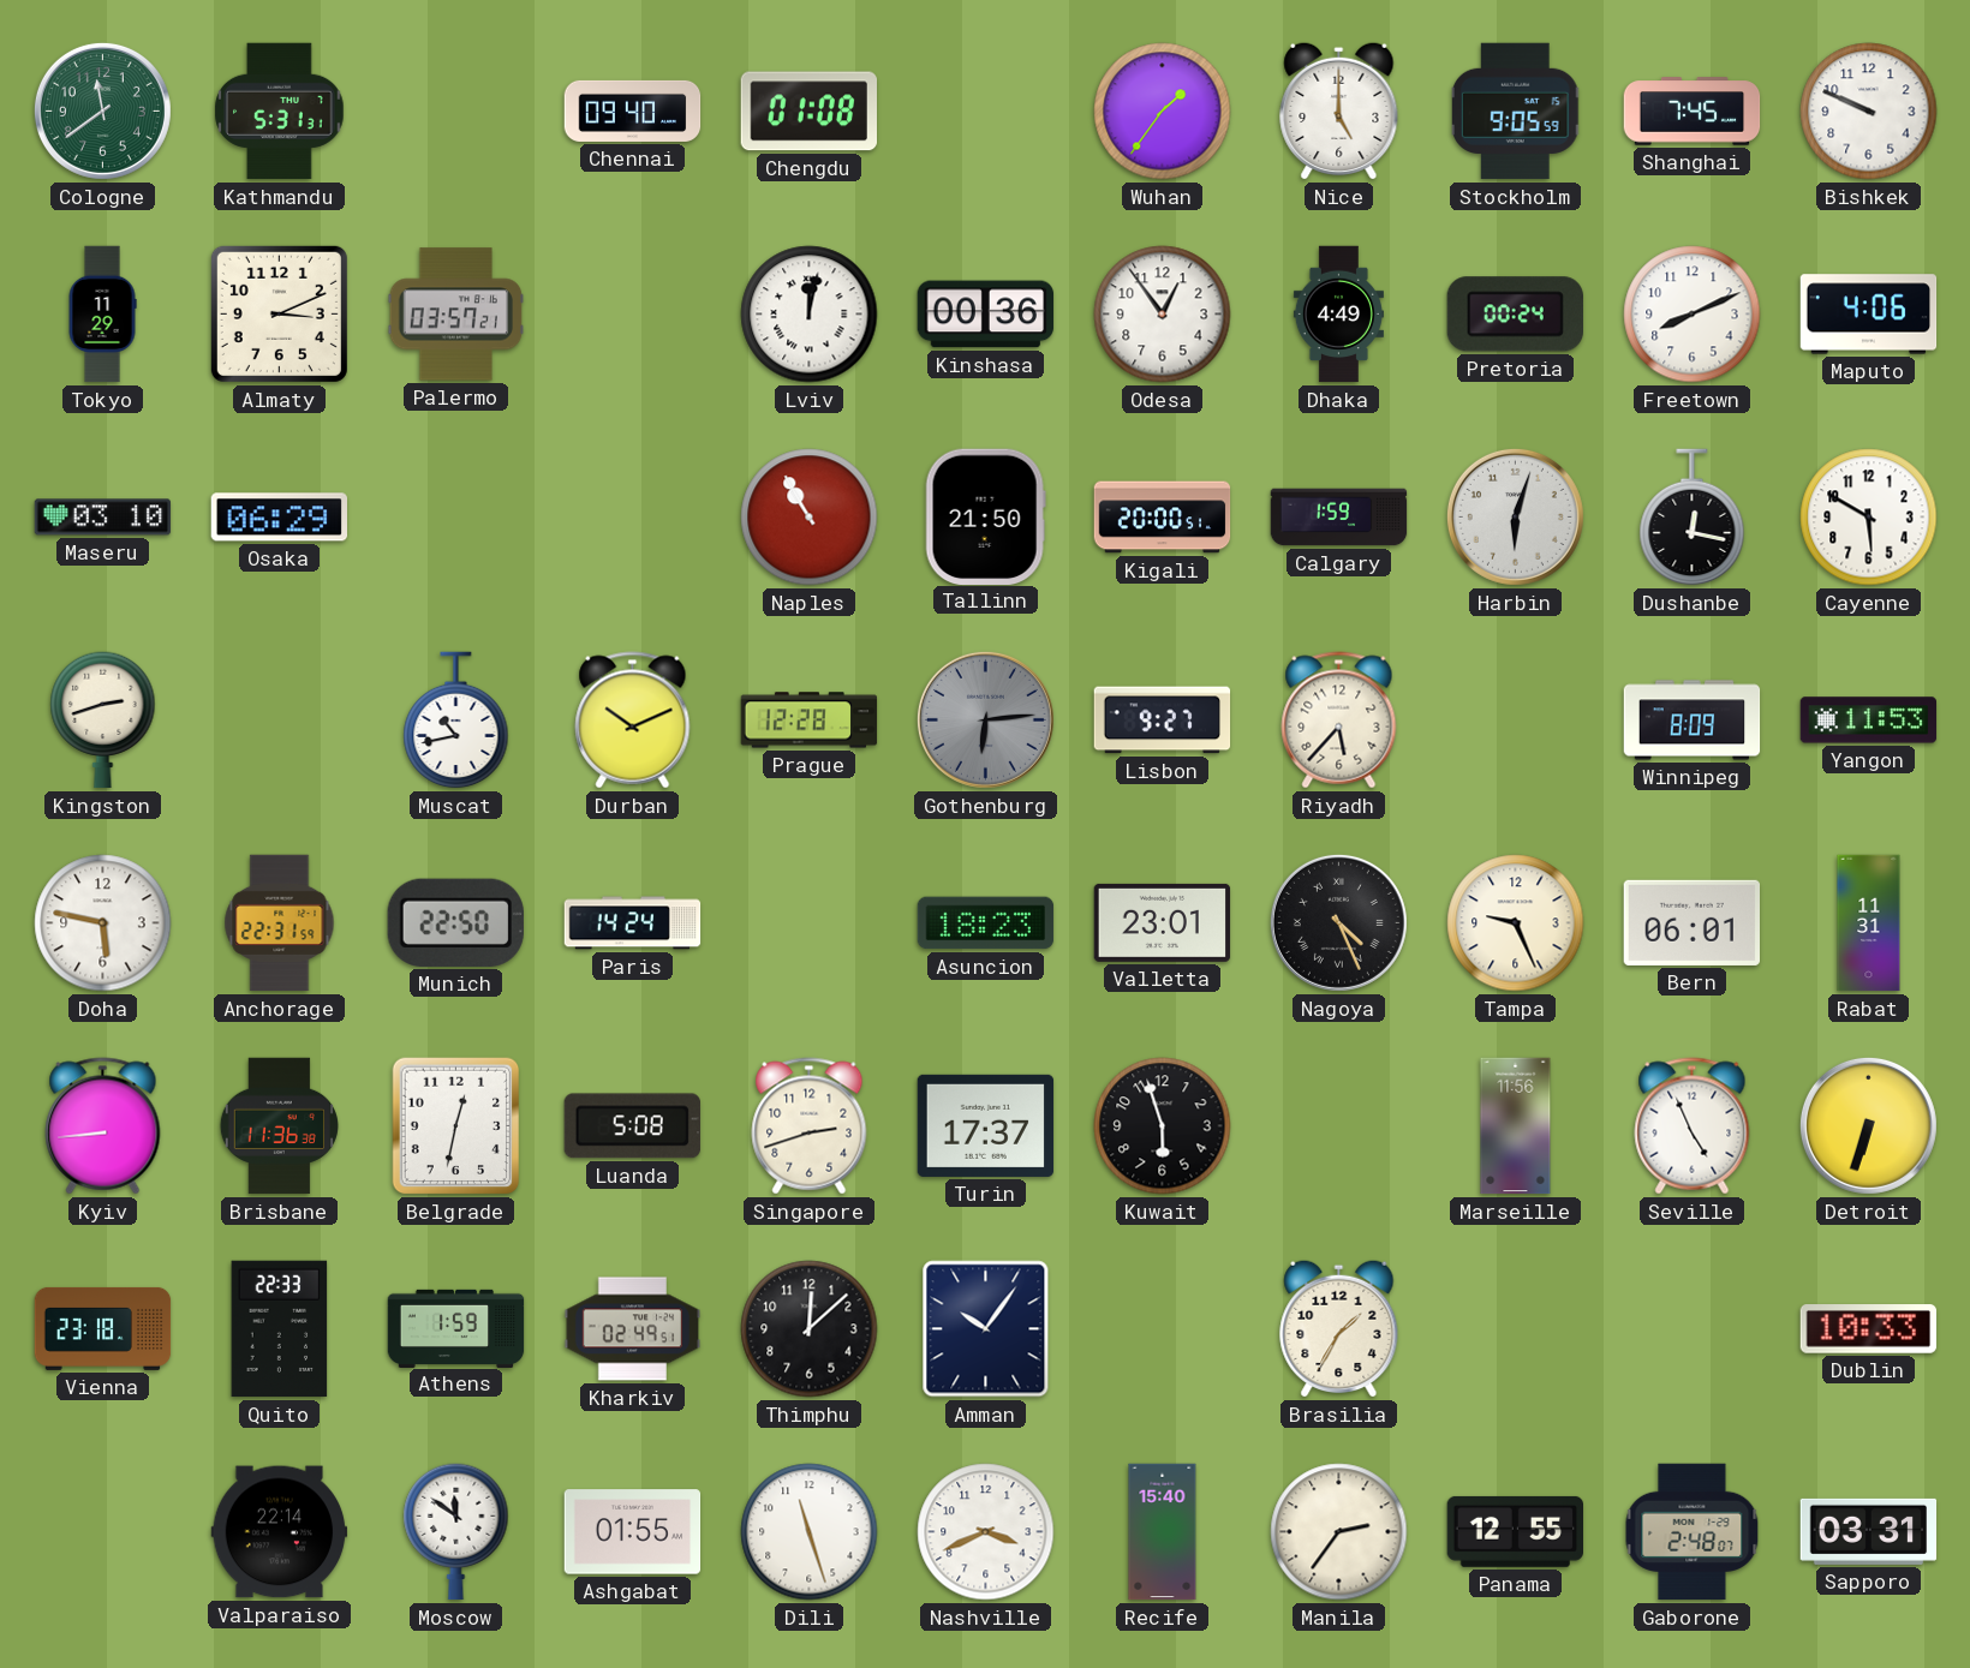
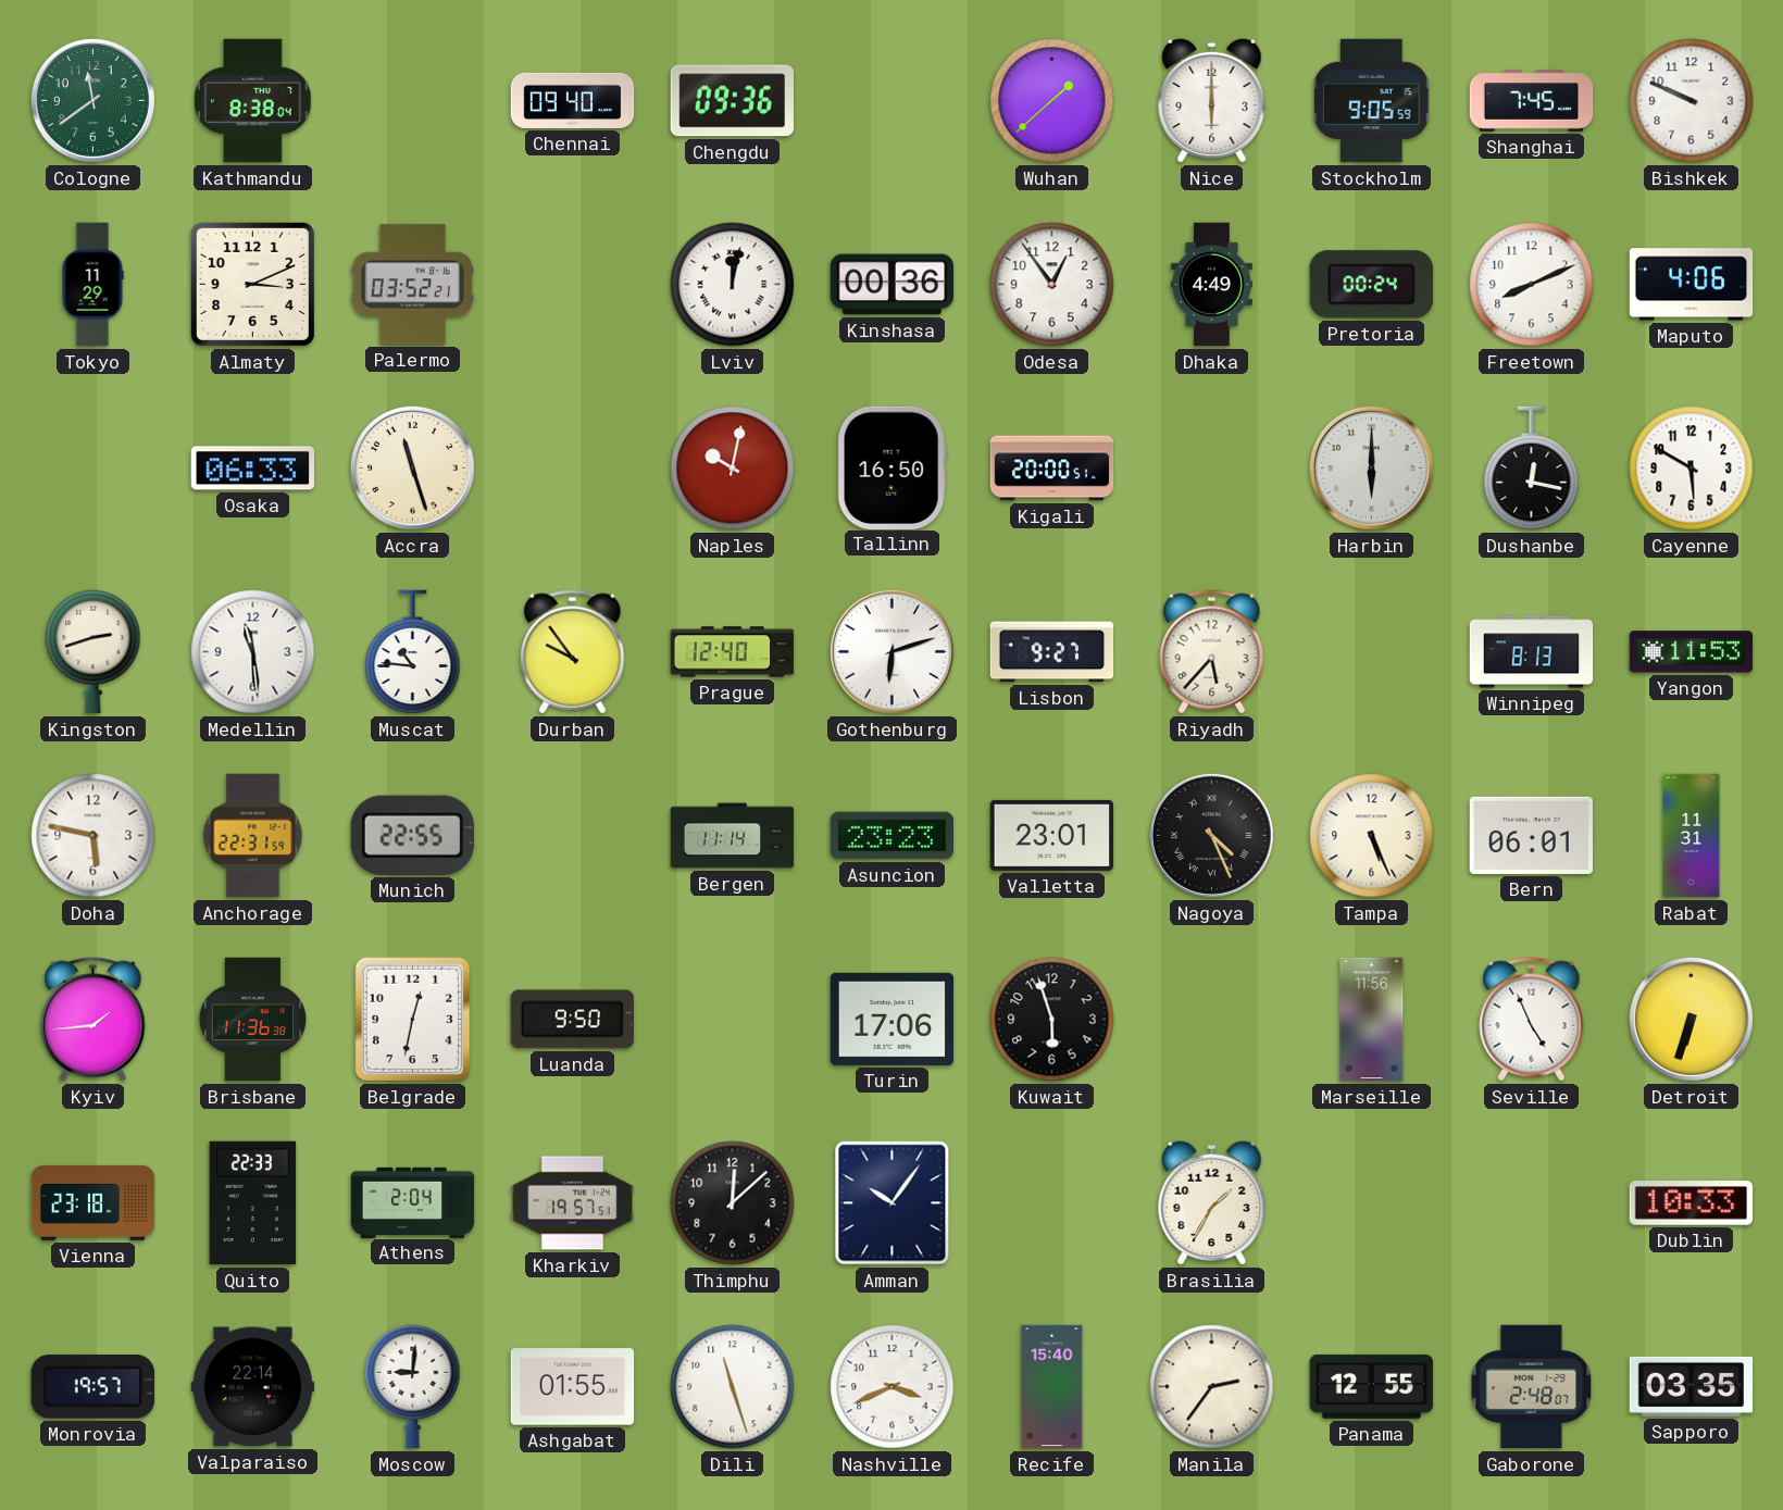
Kathmandu: 5:31 -> 8:38 (253, 101)
Chengdu: 01:08 -> 09:36 (732, 101)
Wuhan: 1:36 -> 1:38 (1052, 101)
Nice: 5:00 -> 6:00 (1212, 100)
Palermo: 03:57 -> 03:52 (413, 285)
Maseru: 03:10 -> none (103, 518)
Osaka: 06:29 -> 06:33 (252, 469)
Accra: none -> 11:27 (412, 467)
Naples: 10:55 -> 10:02 (733, 469)
Tallinn: 21:50 -> 16:50 (891, 467)
Calgary: 1:59 -> none (1339, 518)
Harbin: 6:03 -> 6:00 (1371, 467)
Medellin: none -> 11:29 (253, 652)
Muscat: 10:43 -> 10:46 (413, 652)
Durban: 10:11 -> 9:54 (573, 652)
Prague: 12:28 -> 12:40 (733, 652)
Gothenburg: 6:14 -> 6:12 (891, 651)
Gothenburg dial: grey -> white (891, 651)
Winnipeg: 8:09 -> 8:13 (1532, 652)
Munich: 22:50 -> 22:55 (412, 835)
Paris: 14:24 -> none (633, 923)
Bergen: none -> 11:14 (733, 836)
Asuncion: 18:23 -> 23:23 (893, 836)
Tampa: 9:26 -> 5:26 (1372, 836)
Kyiv: 8:44 -> 1:44 (93, 1020)
Luanda: 5:08 -> 9:50 (572, 1020)
Singapore: 2:42 -> none (810, 1126)
Turin: 17:37 -> 17:06 (893, 1019)
Athens: 1:59 -> 2:04 (413, 1202)
Kharkiv: 02:49 -> 19:57 (573, 1203)
Monrovia: none -> 19:57 (92, 1387)
Moscow: 11:51 -> 9:01 (413, 1387)
Sapporo: 03:31 -> 03:35 (1692, 1386)
